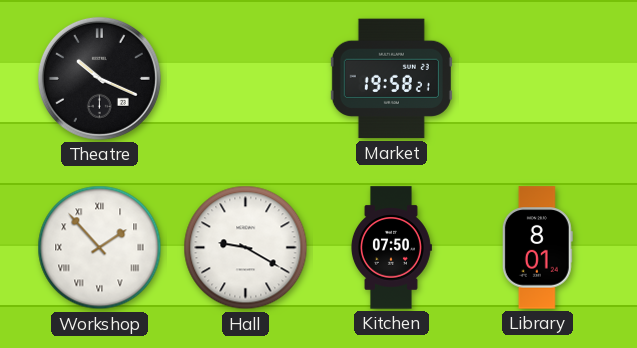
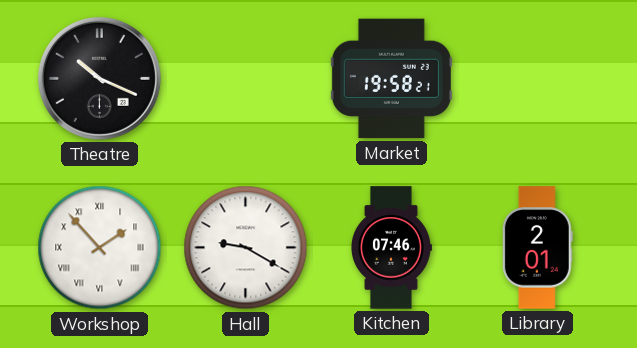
Kitchen: 07:50 -> 07:46 (391, 248)
Library: 8:01 -> 2:01 (537, 248)
